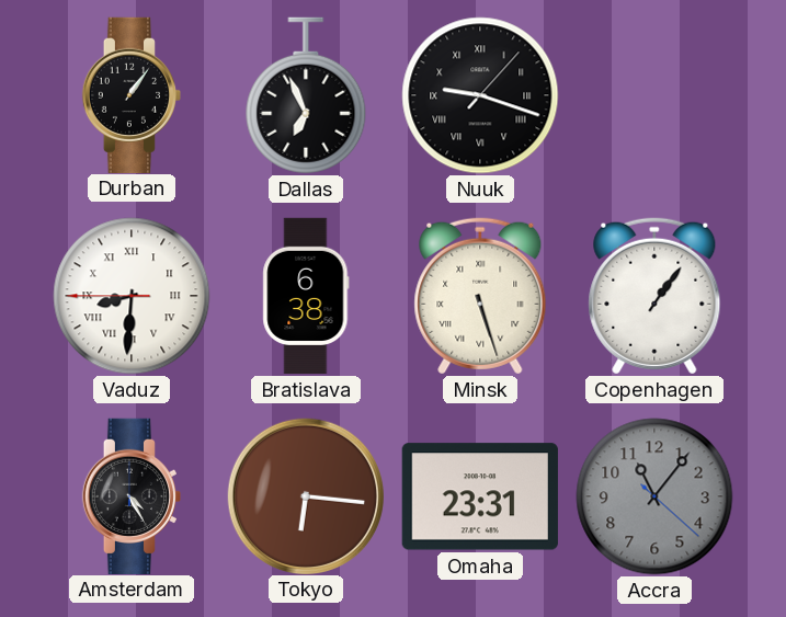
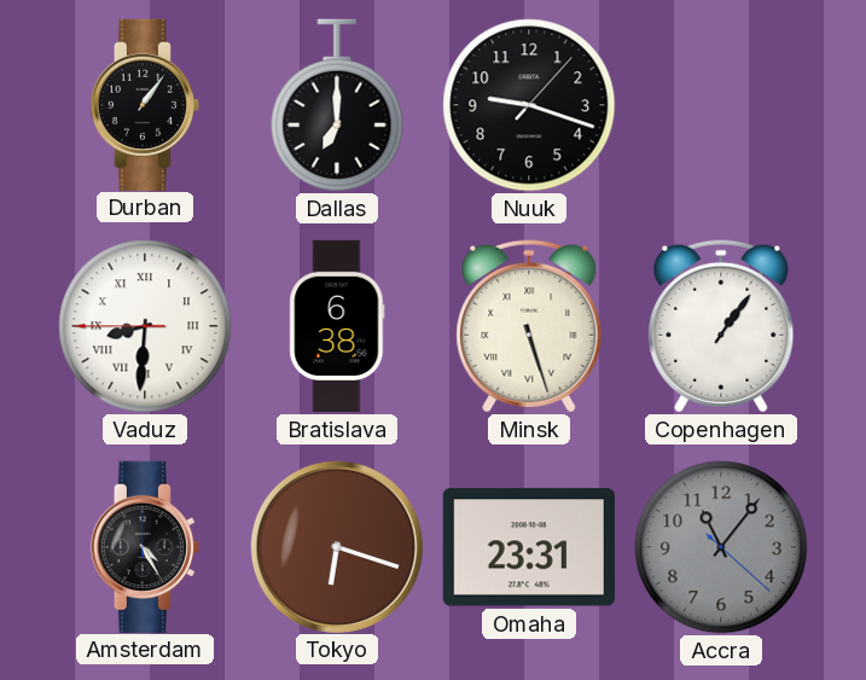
Dallas: 6:56 -> 7:00 (337, 105)
Nuuk numerals: Roman -> Arabic (529, 105)
Tokyo: 6:16 -> 6:18 (336, 546)
